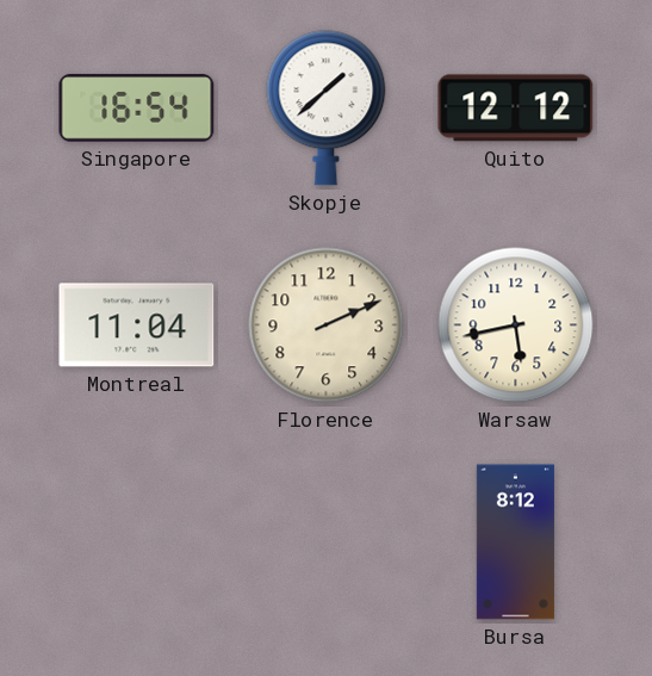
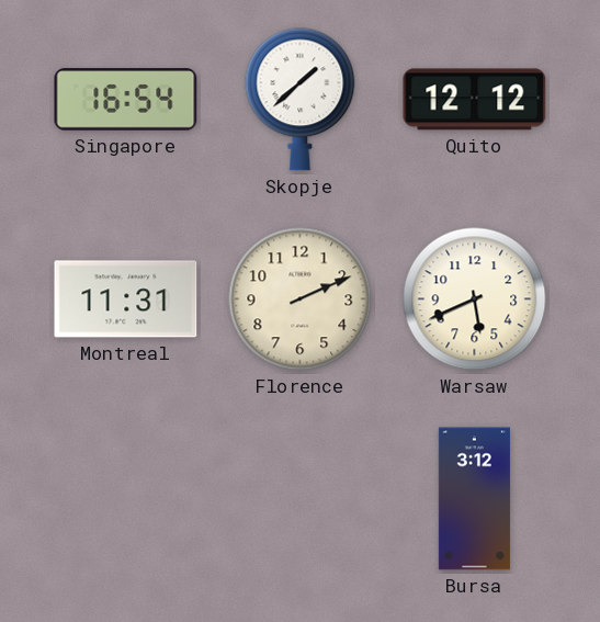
Montreal: 11:04 -> 11:31 (126, 299)
Warsaw: 5:43 -> 5:41 (475, 299)
Bursa: 8:12 -> 3:12 (474, 499)
